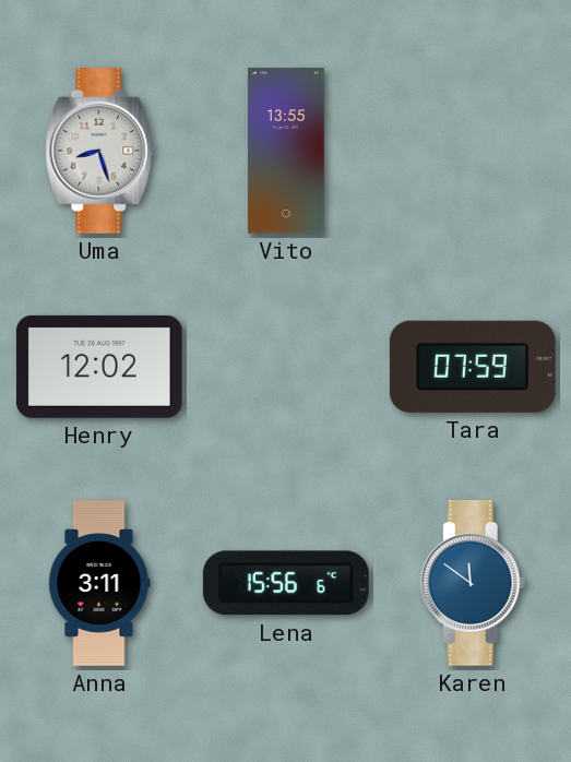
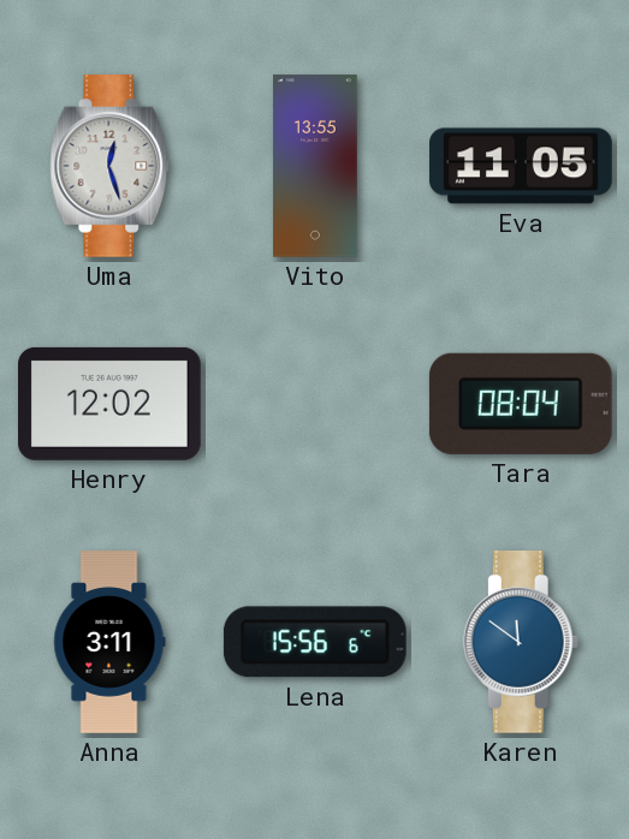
Uma: 8:27 -> 12:27 (109, 167)
Eva: none -> 11:05 (521, 166)
Tara: 07:59 -> 08:04 (521, 404)
